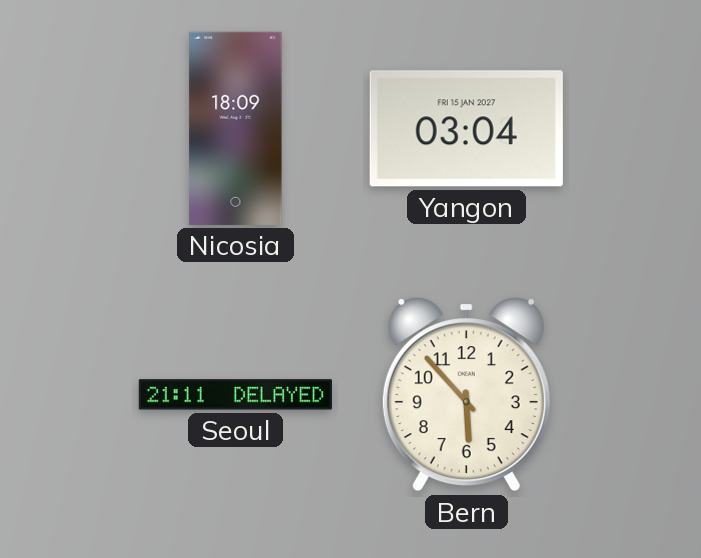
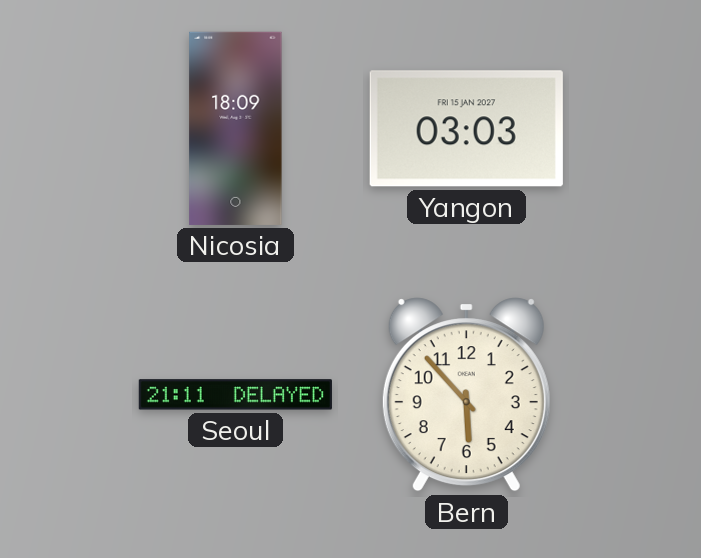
Yangon: 03:04 -> 03:03 (466, 129)
